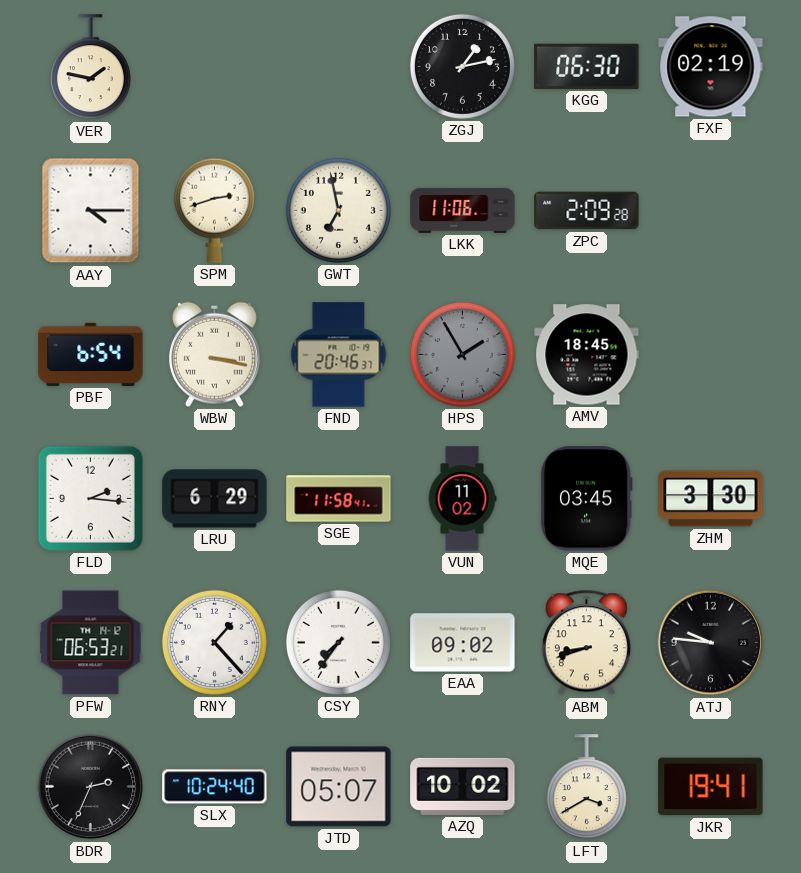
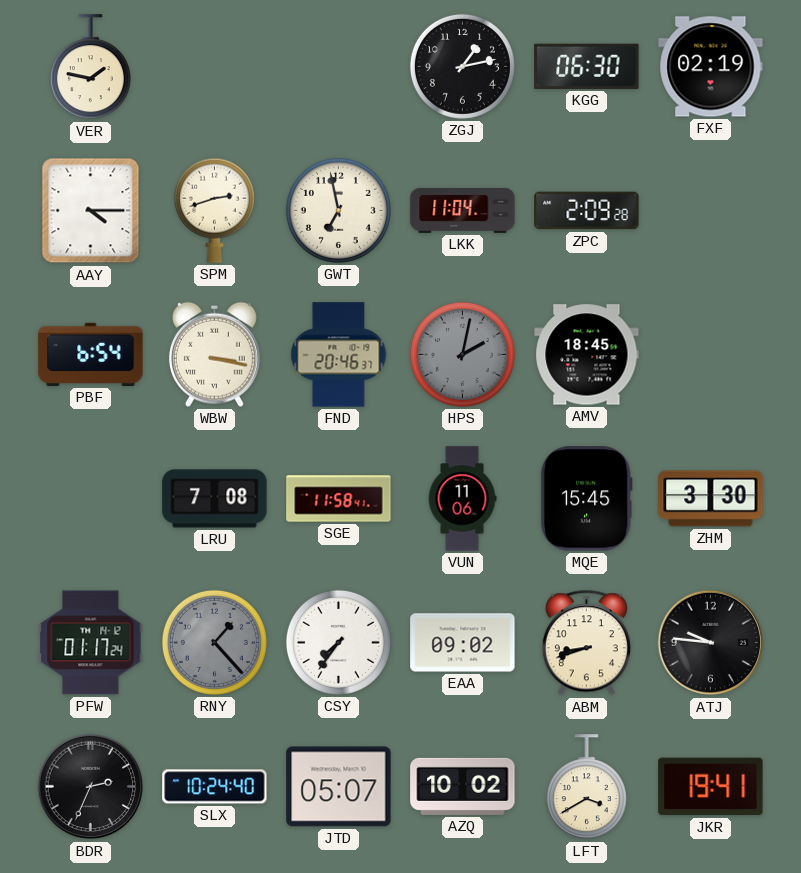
LKK: 11:06 -> 11:04 (463, 210)
HPS: 1:55 -> 2:02 (462, 354)
FLD: 2:16 -> none (90, 498)
LRU: 6:29 -> 7:08 (215, 499)
VUN: 11:02 -> 11:06 (462, 499)
MQE: 03:45 -> 15:45 (586, 499)
PFW: 06:53 -> 01:17 (91, 643)
RNY dial: white -> grey (214, 642)
